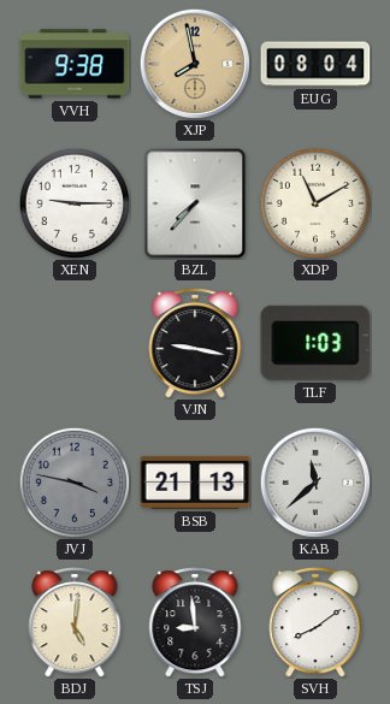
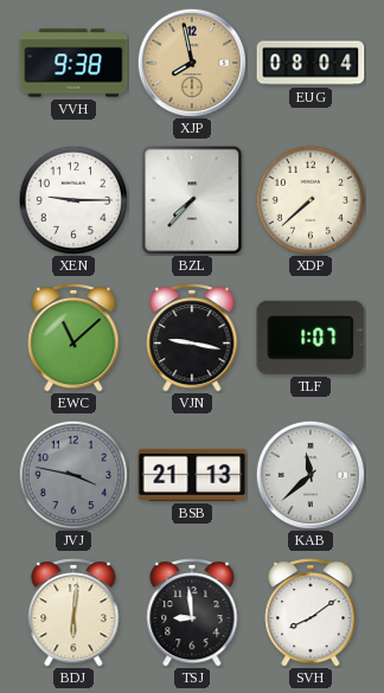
XDP: 11:10 -> 7:38 (309, 199)
EWC: none -> 11:08 (73, 339)
TLF: 1:03 -> 1:07 (311, 338)
BDJ: 5:01 -> 6:01 (73, 614)
